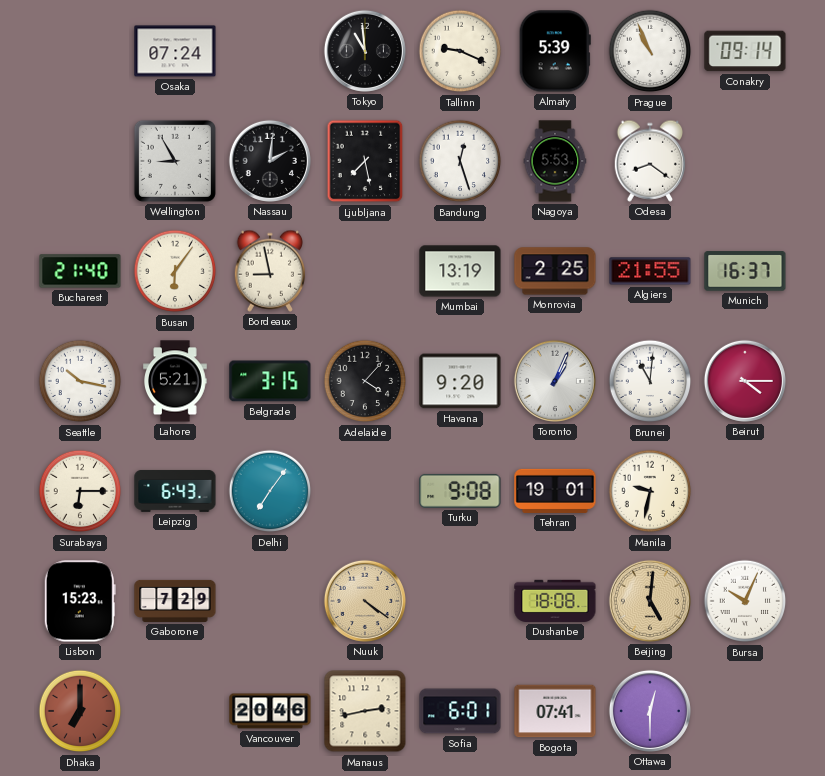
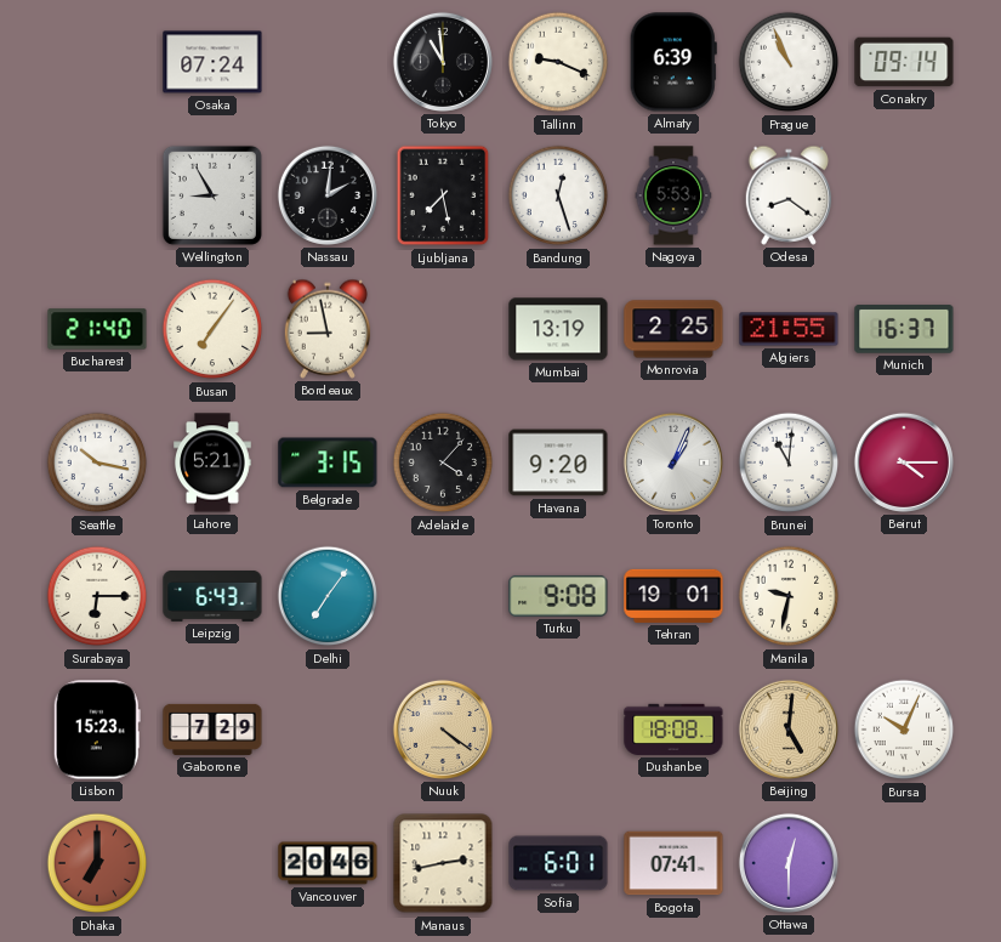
Almaty: 5:39 -> 6:39 (673, 62)
Busan: 6:06 -> 7:06 (212, 329)
